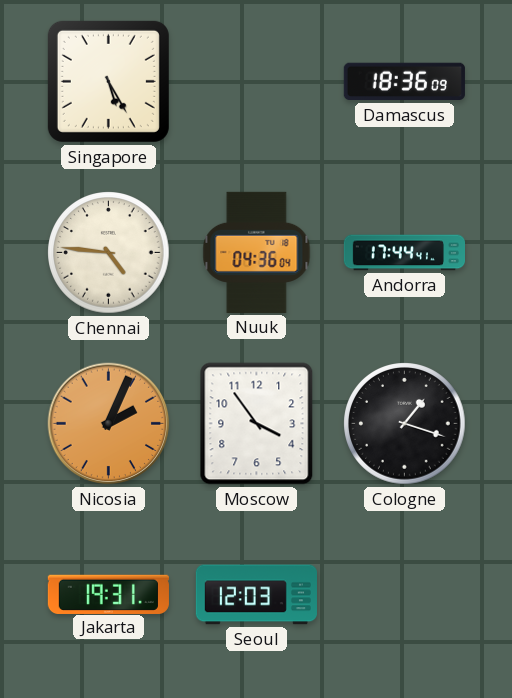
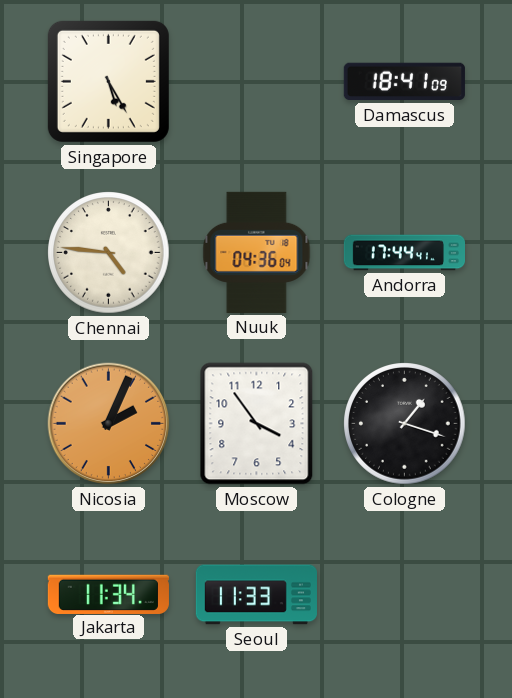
Damascus: 18:36 -> 18:41 (404, 82)
Jakarta: 19:31 -> 11:34 (108, 594)
Seoul: 12:03 -> 11:33 (256, 595)
